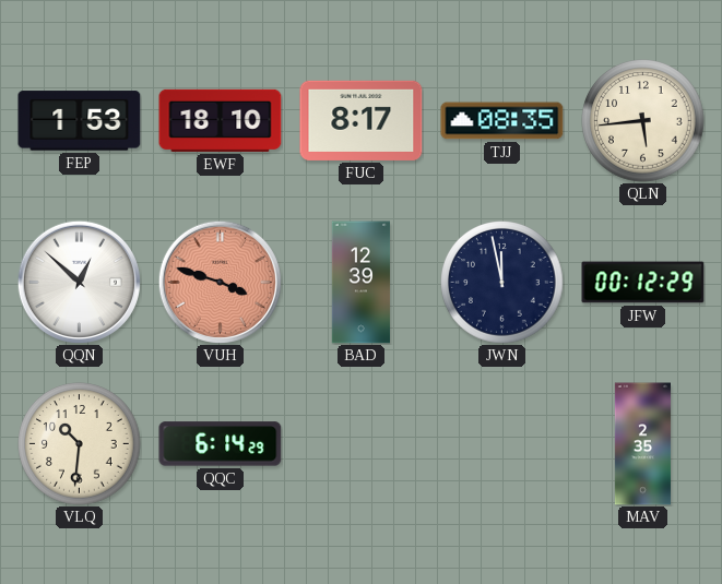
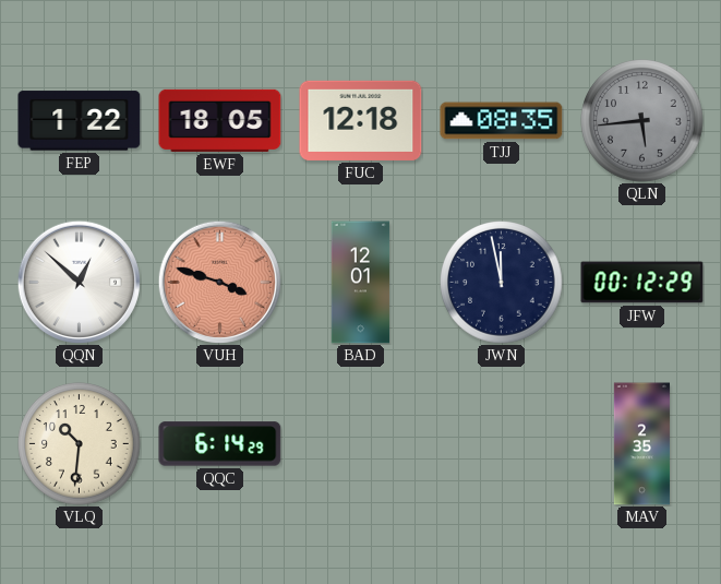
FEP: 1:53 -> 1:22 (80, 121)
EWF: 18:10 -> 18:05 (220, 120)
FUC: 8:17 -> 12:18 (361, 120)
QLN dial: cream -> grey (642, 121)
BAD: 12:39 -> 12:01 (361, 283)
